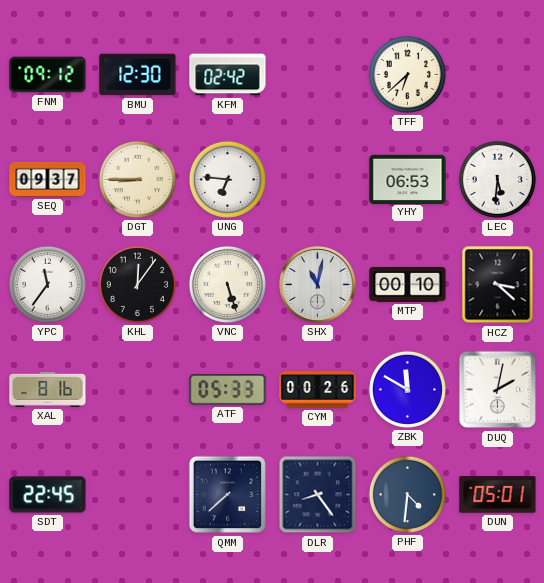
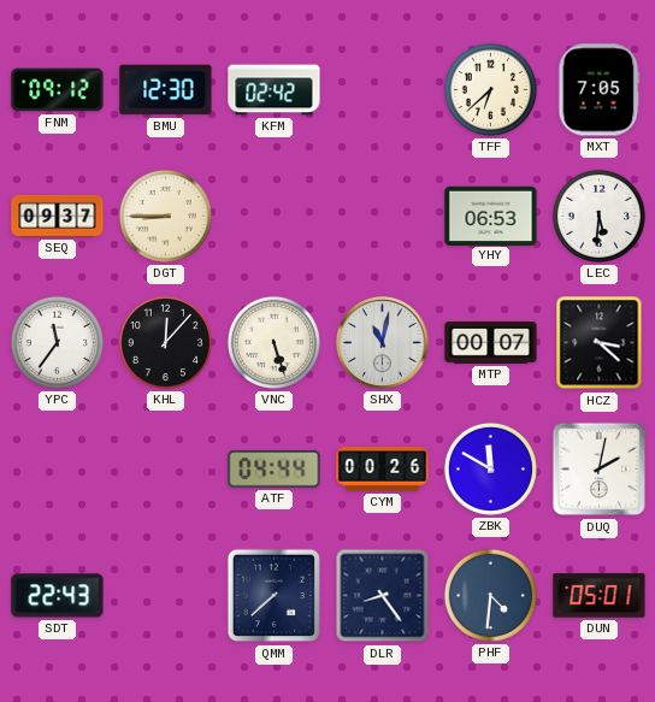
MXT: none -> 7:05 (600, 90)
UNG: 6:46 -> none (227, 179)
KHL: 12:06 -> 12:07 (165, 342)
MTP: 00:10 -> 00:07 (491, 342)
XAL: 8:16 -> none (48, 389)
ATF: 05:33 -> 04:44 (275, 470)
SDT: 22:45 -> 22:43 (58, 596)
